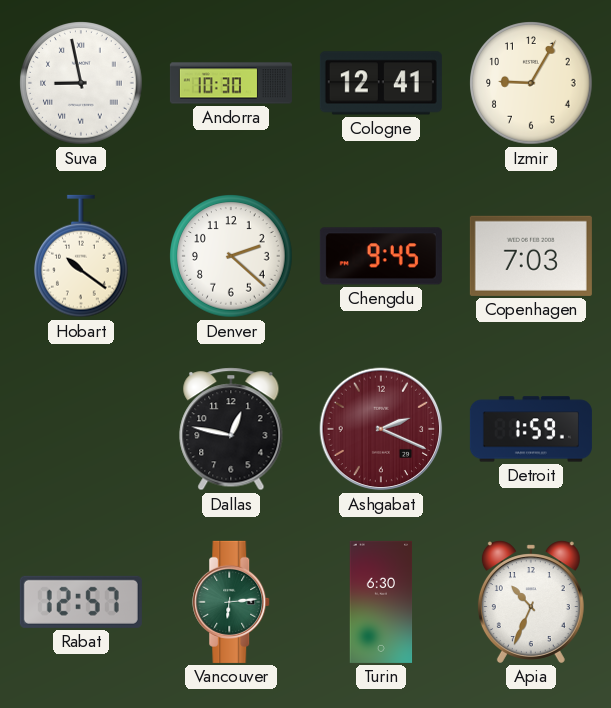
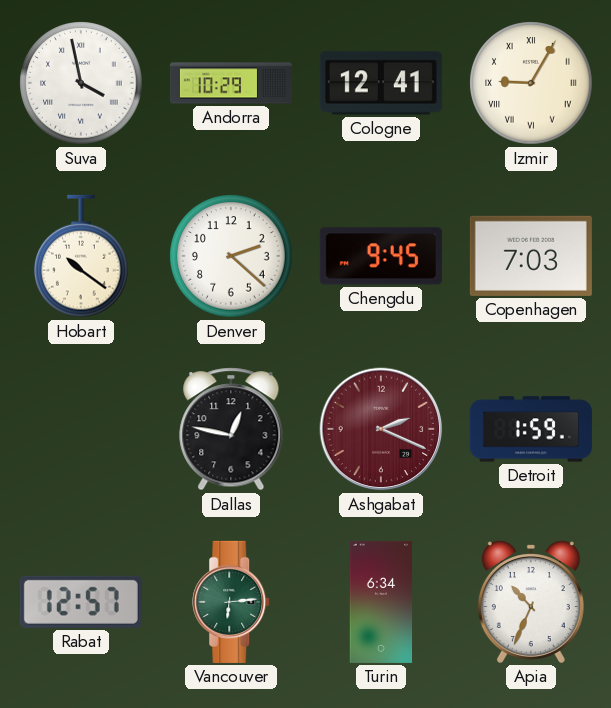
Suva: 8:58 -> 3:58 (81, 83)
Andorra: 10:30 -> 10:29 (231, 83)
Izmir numerals: Arabic -> Roman (531, 83)
Turin: 6:30 -> 6:34 (381, 602)
